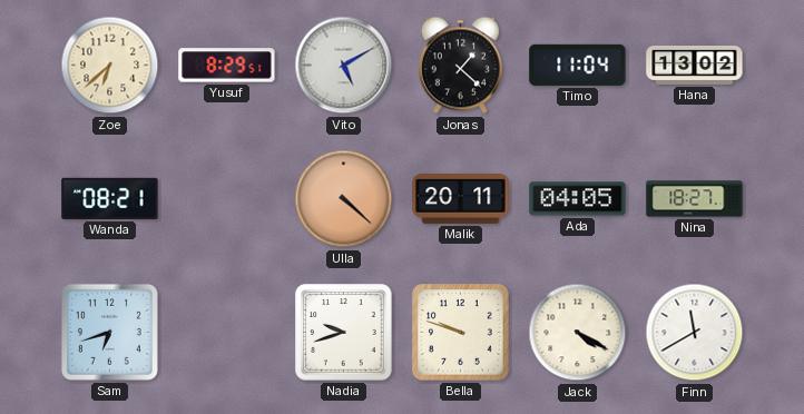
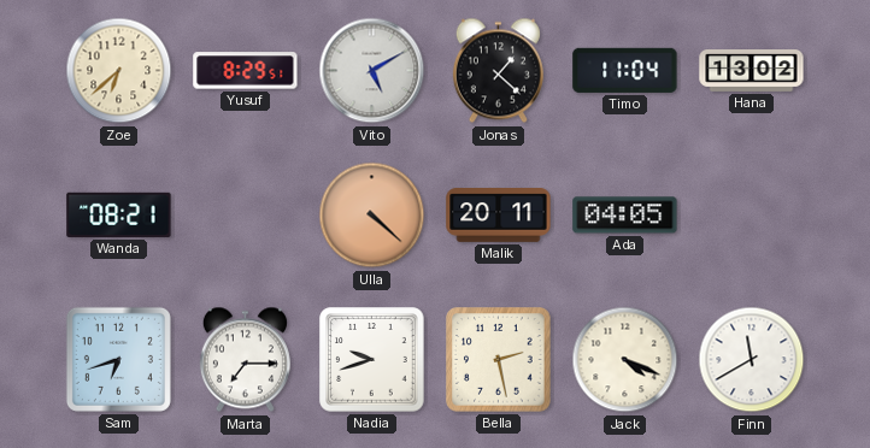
Nina: 18:27 -> none (695, 199)
Marta: none -> 7:15 (245, 360)
Bella: 9:48 -> 2:28 (499, 360)
Jack: 4:20 -> 4:19 (625, 360)
